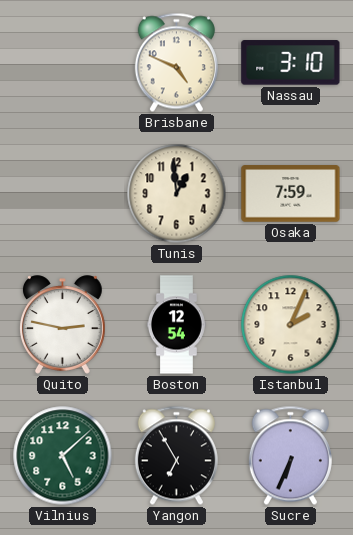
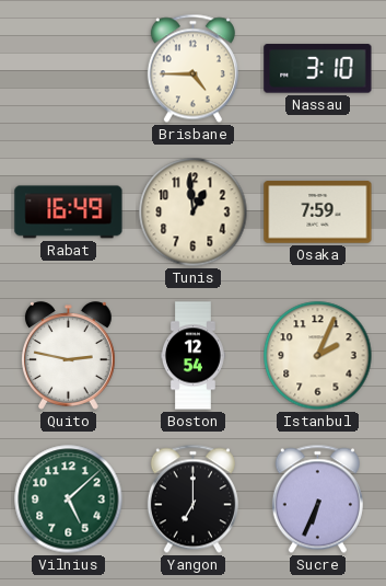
Brisbane: 4:49 -> 4:45 (192, 69)
Rabat: none -> 16:49 (69, 212)
Yangon: 6:55 -> 7:00 (192, 499)
